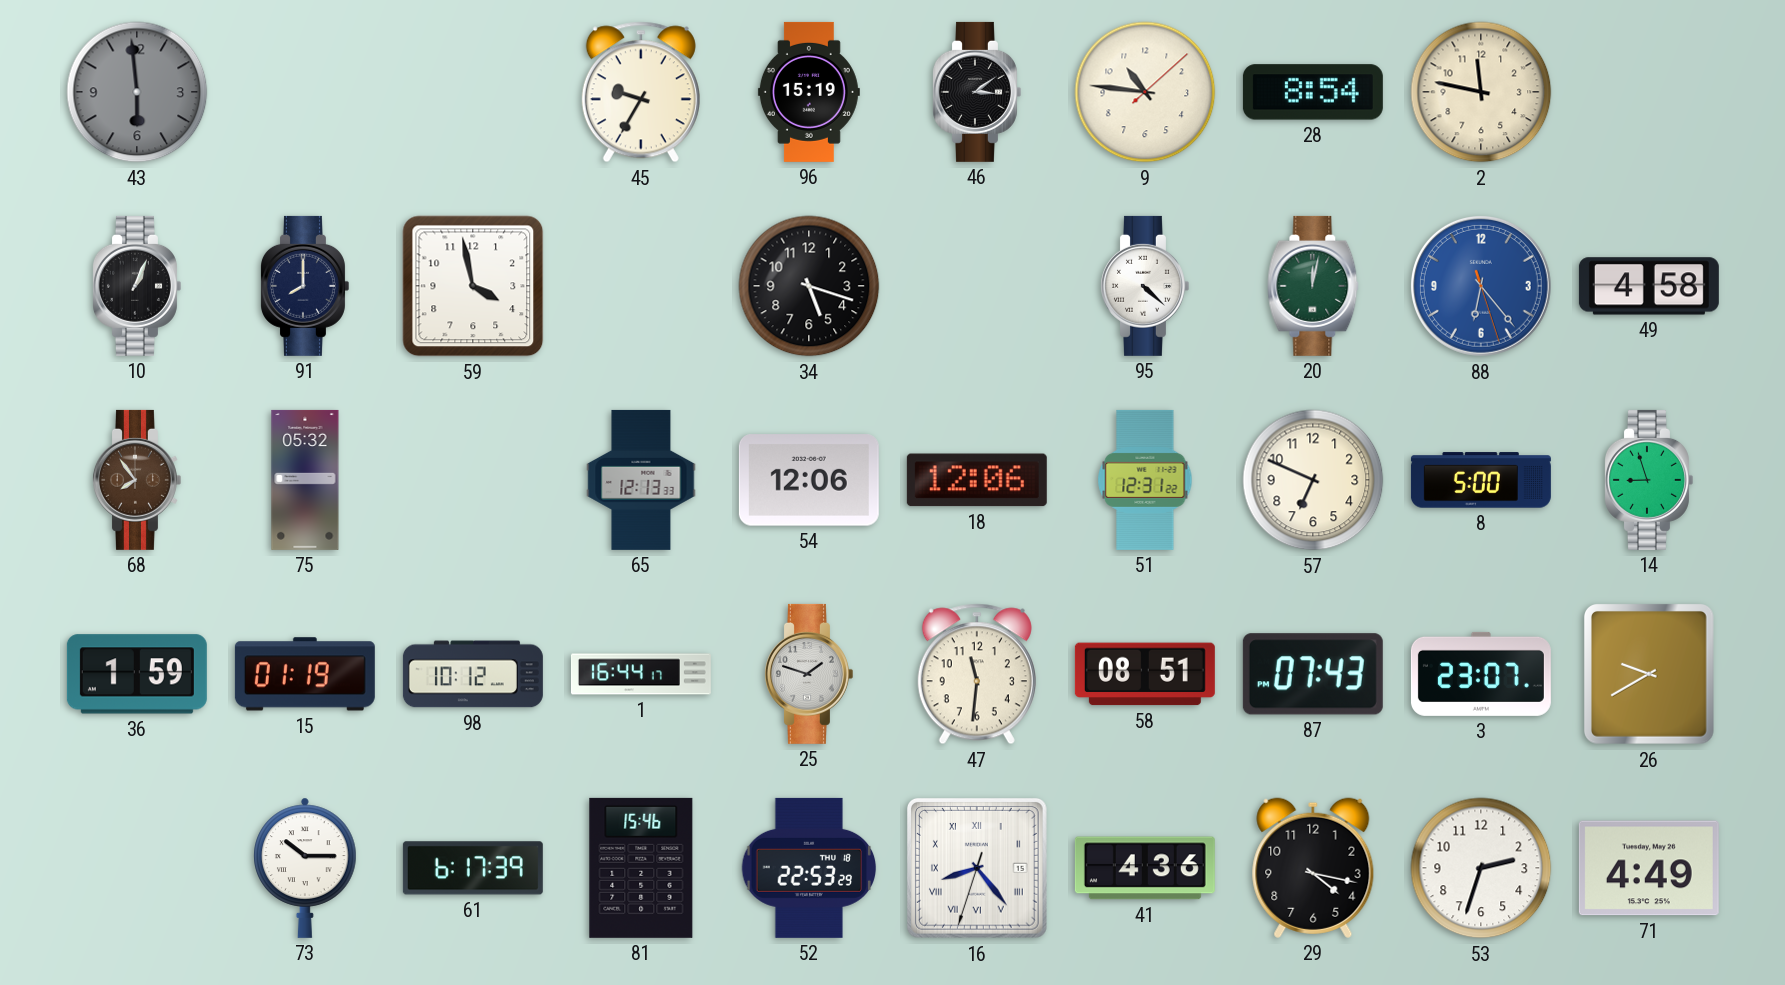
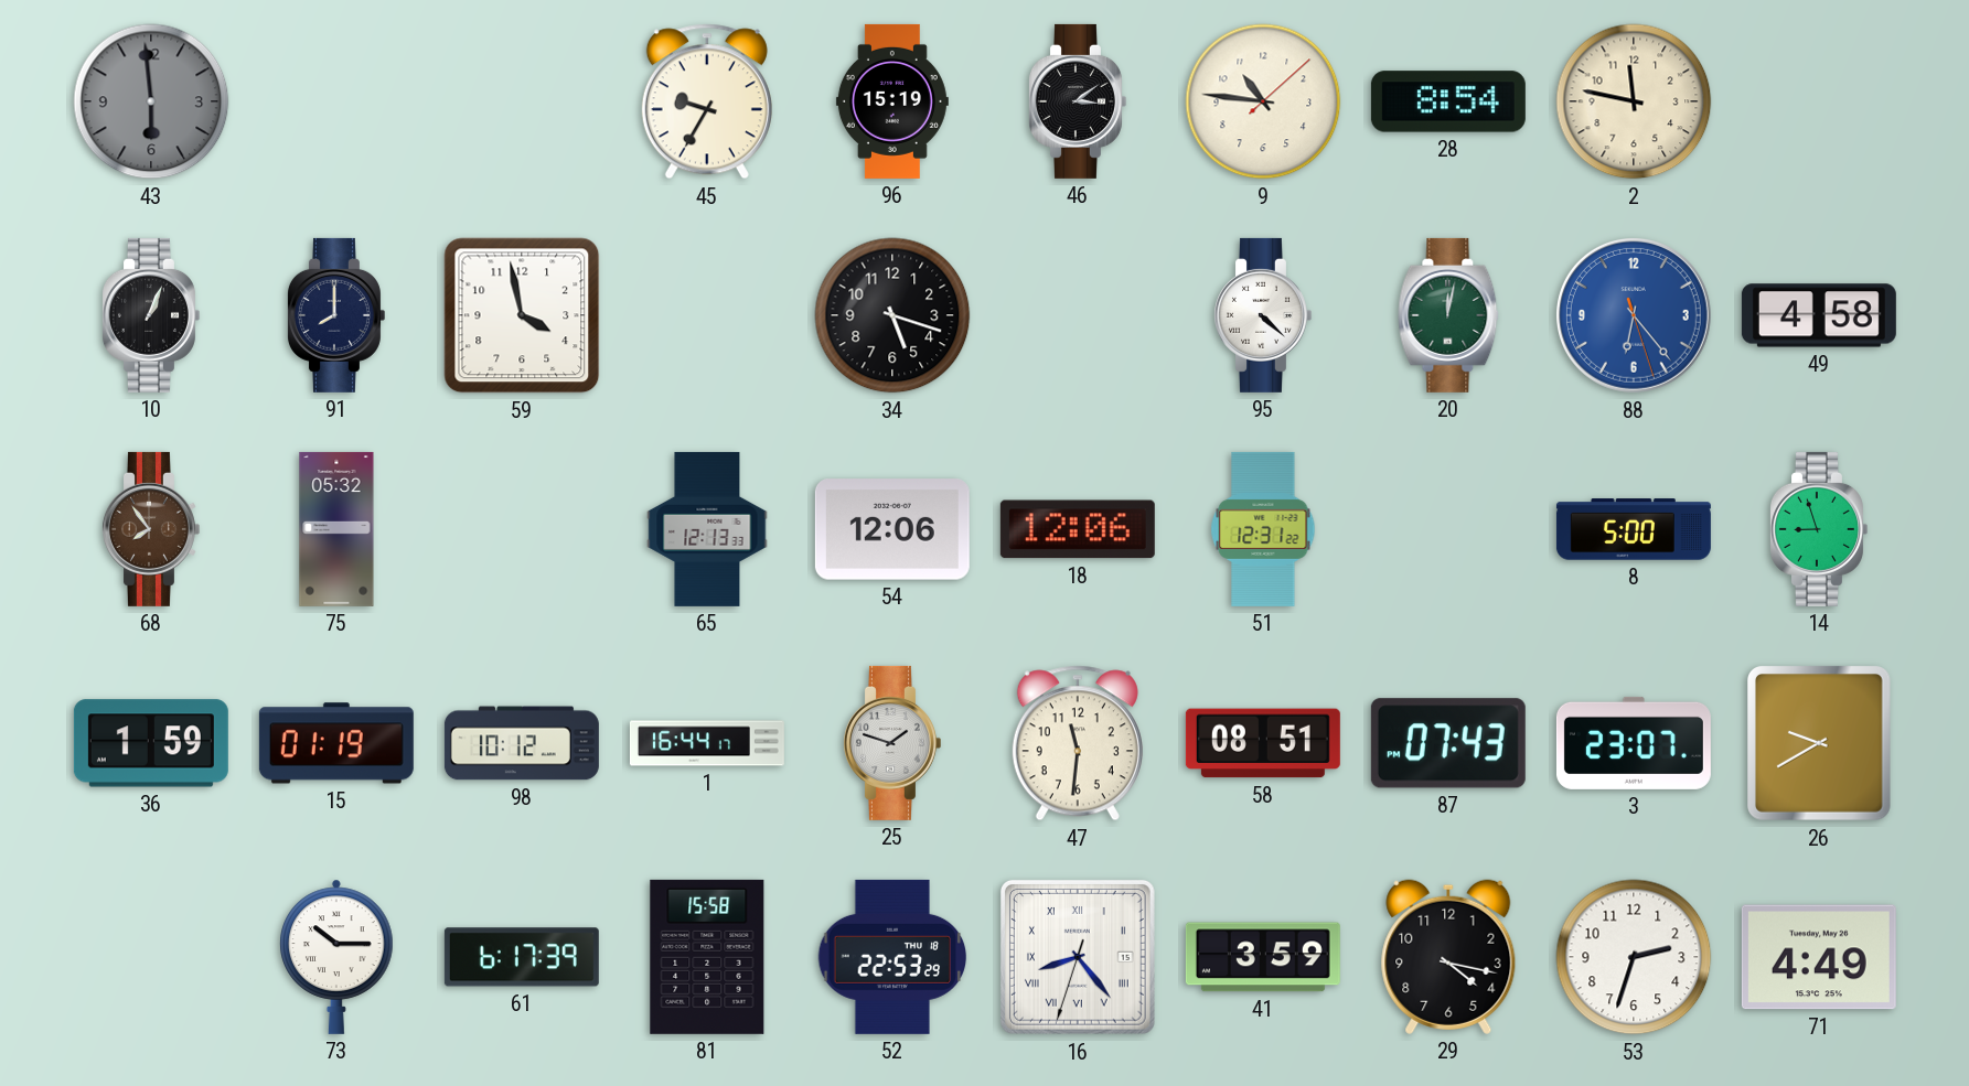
57: 6:49 -> none (1313, 480)
81: 15:46 -> 15:58 (707, 957)
41: 4:36 -> 3:59 (1263, 957)
